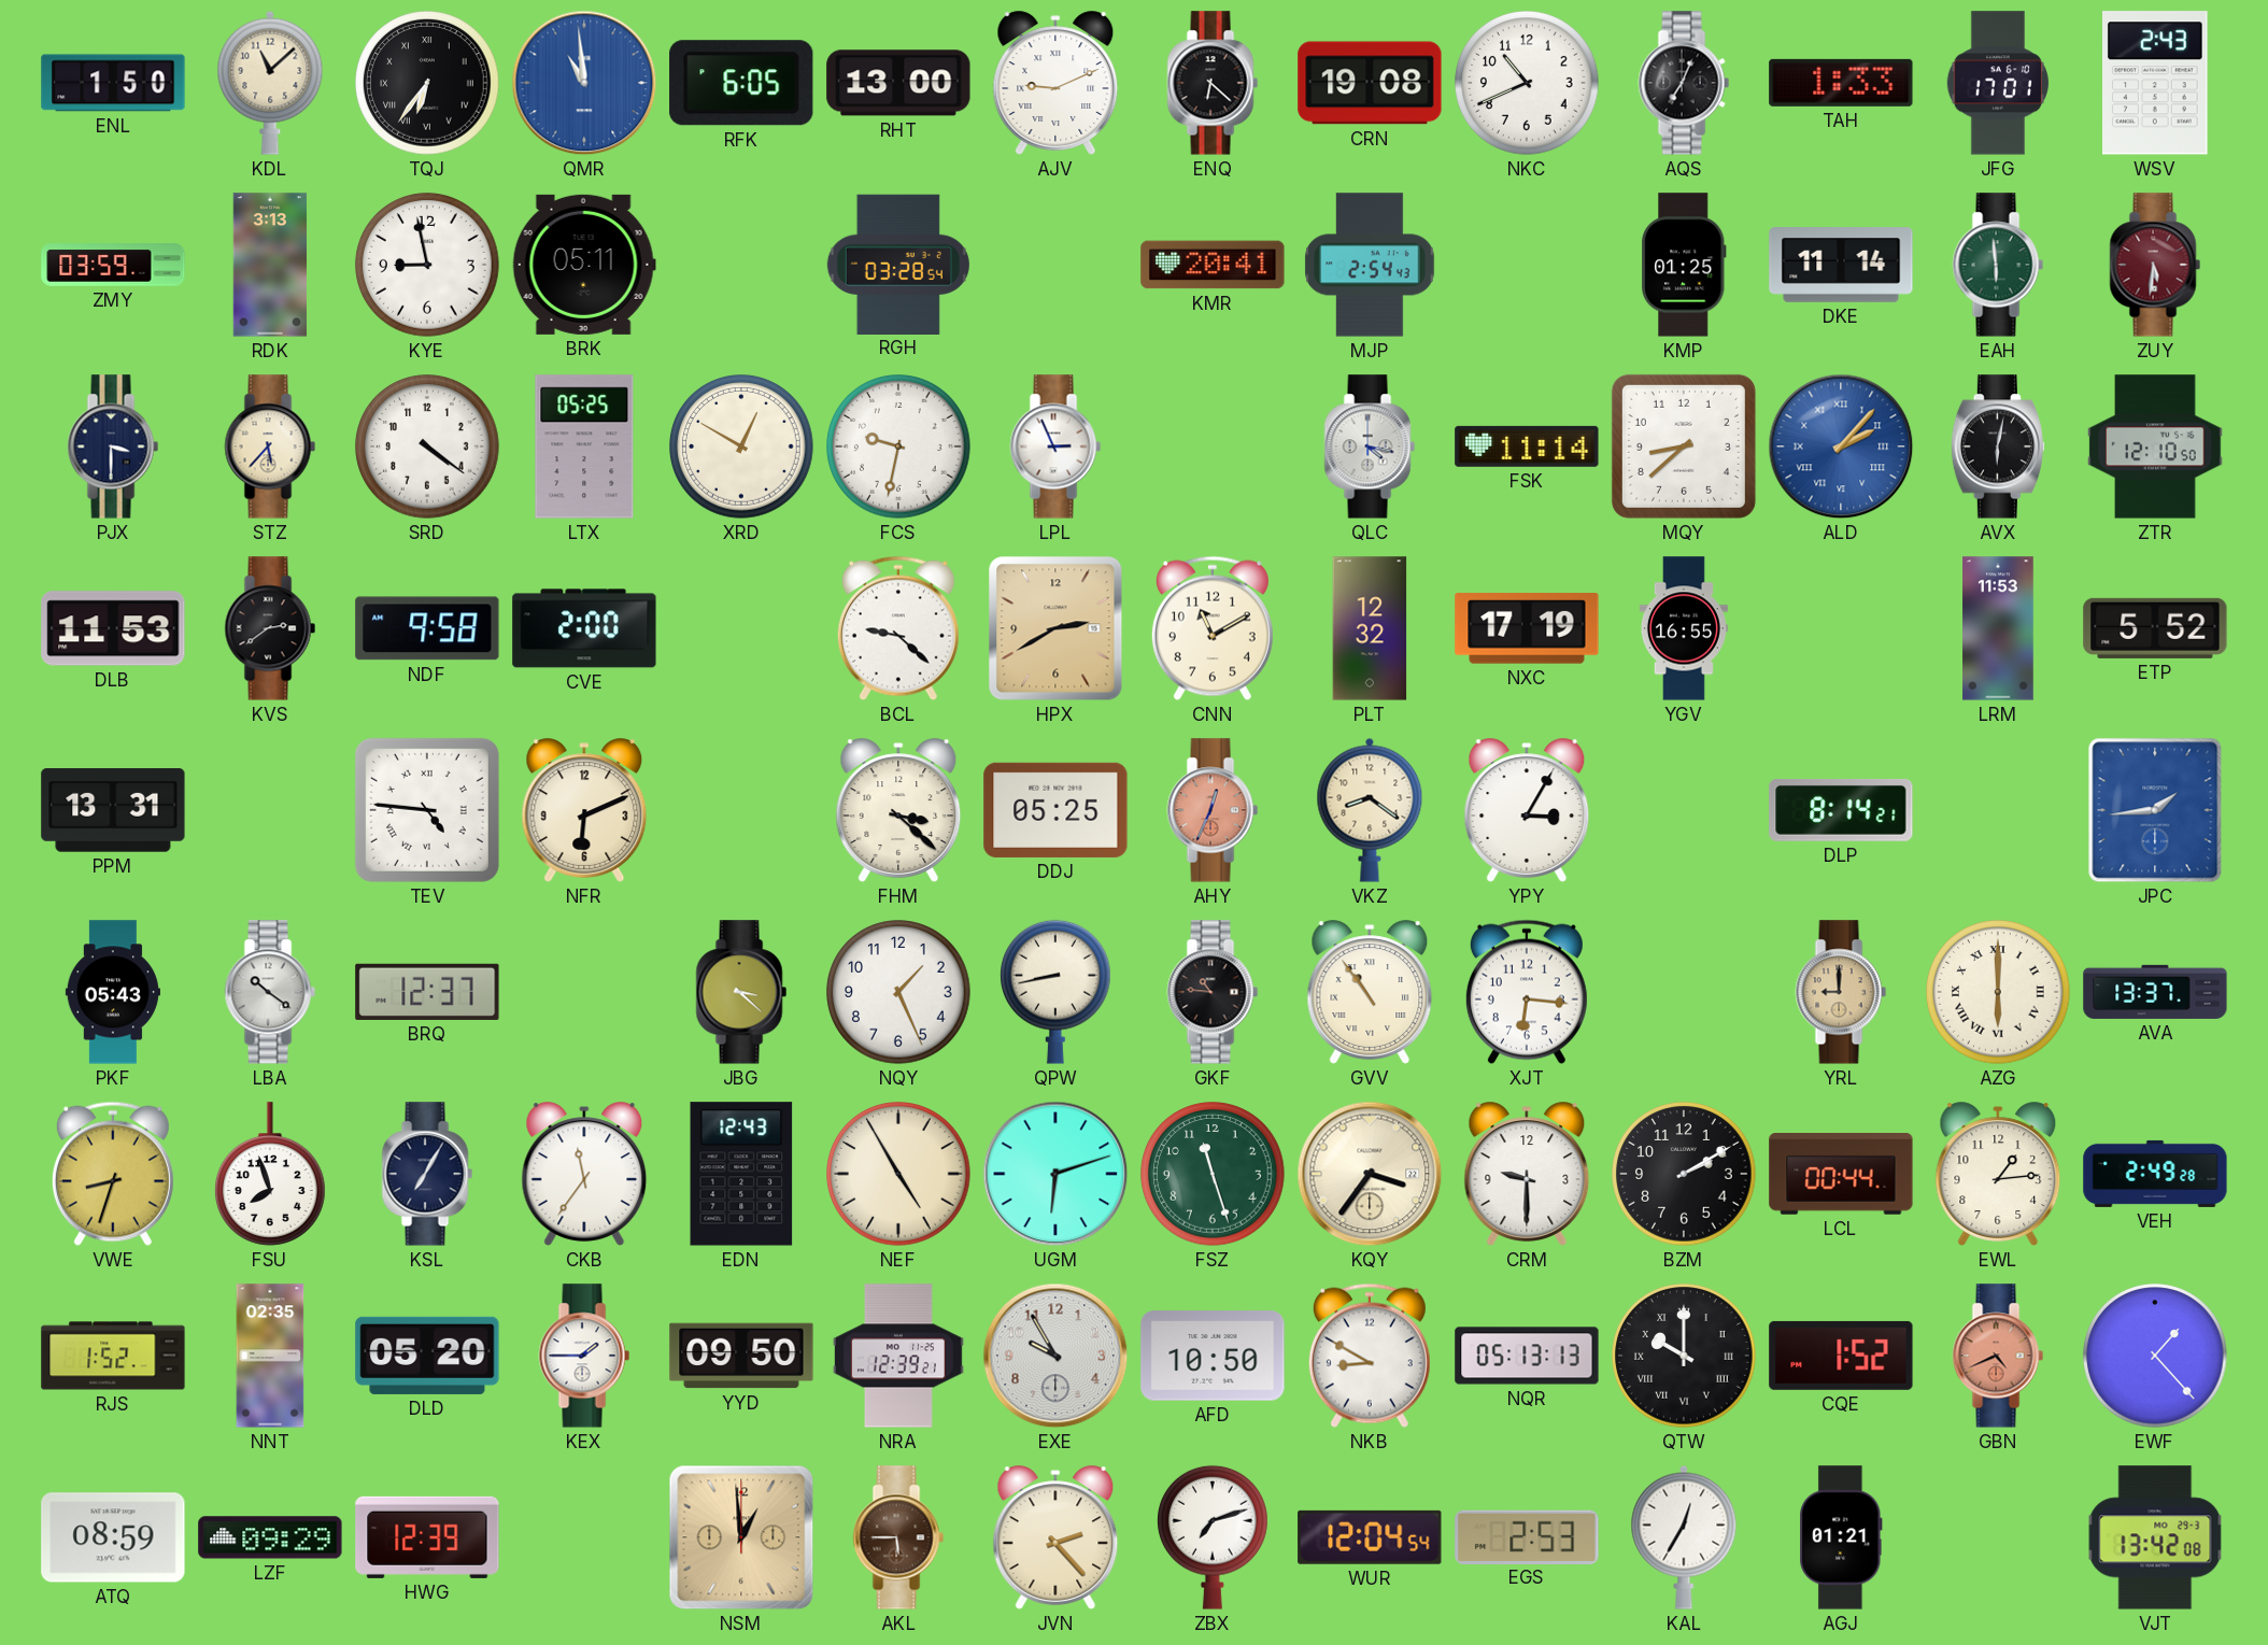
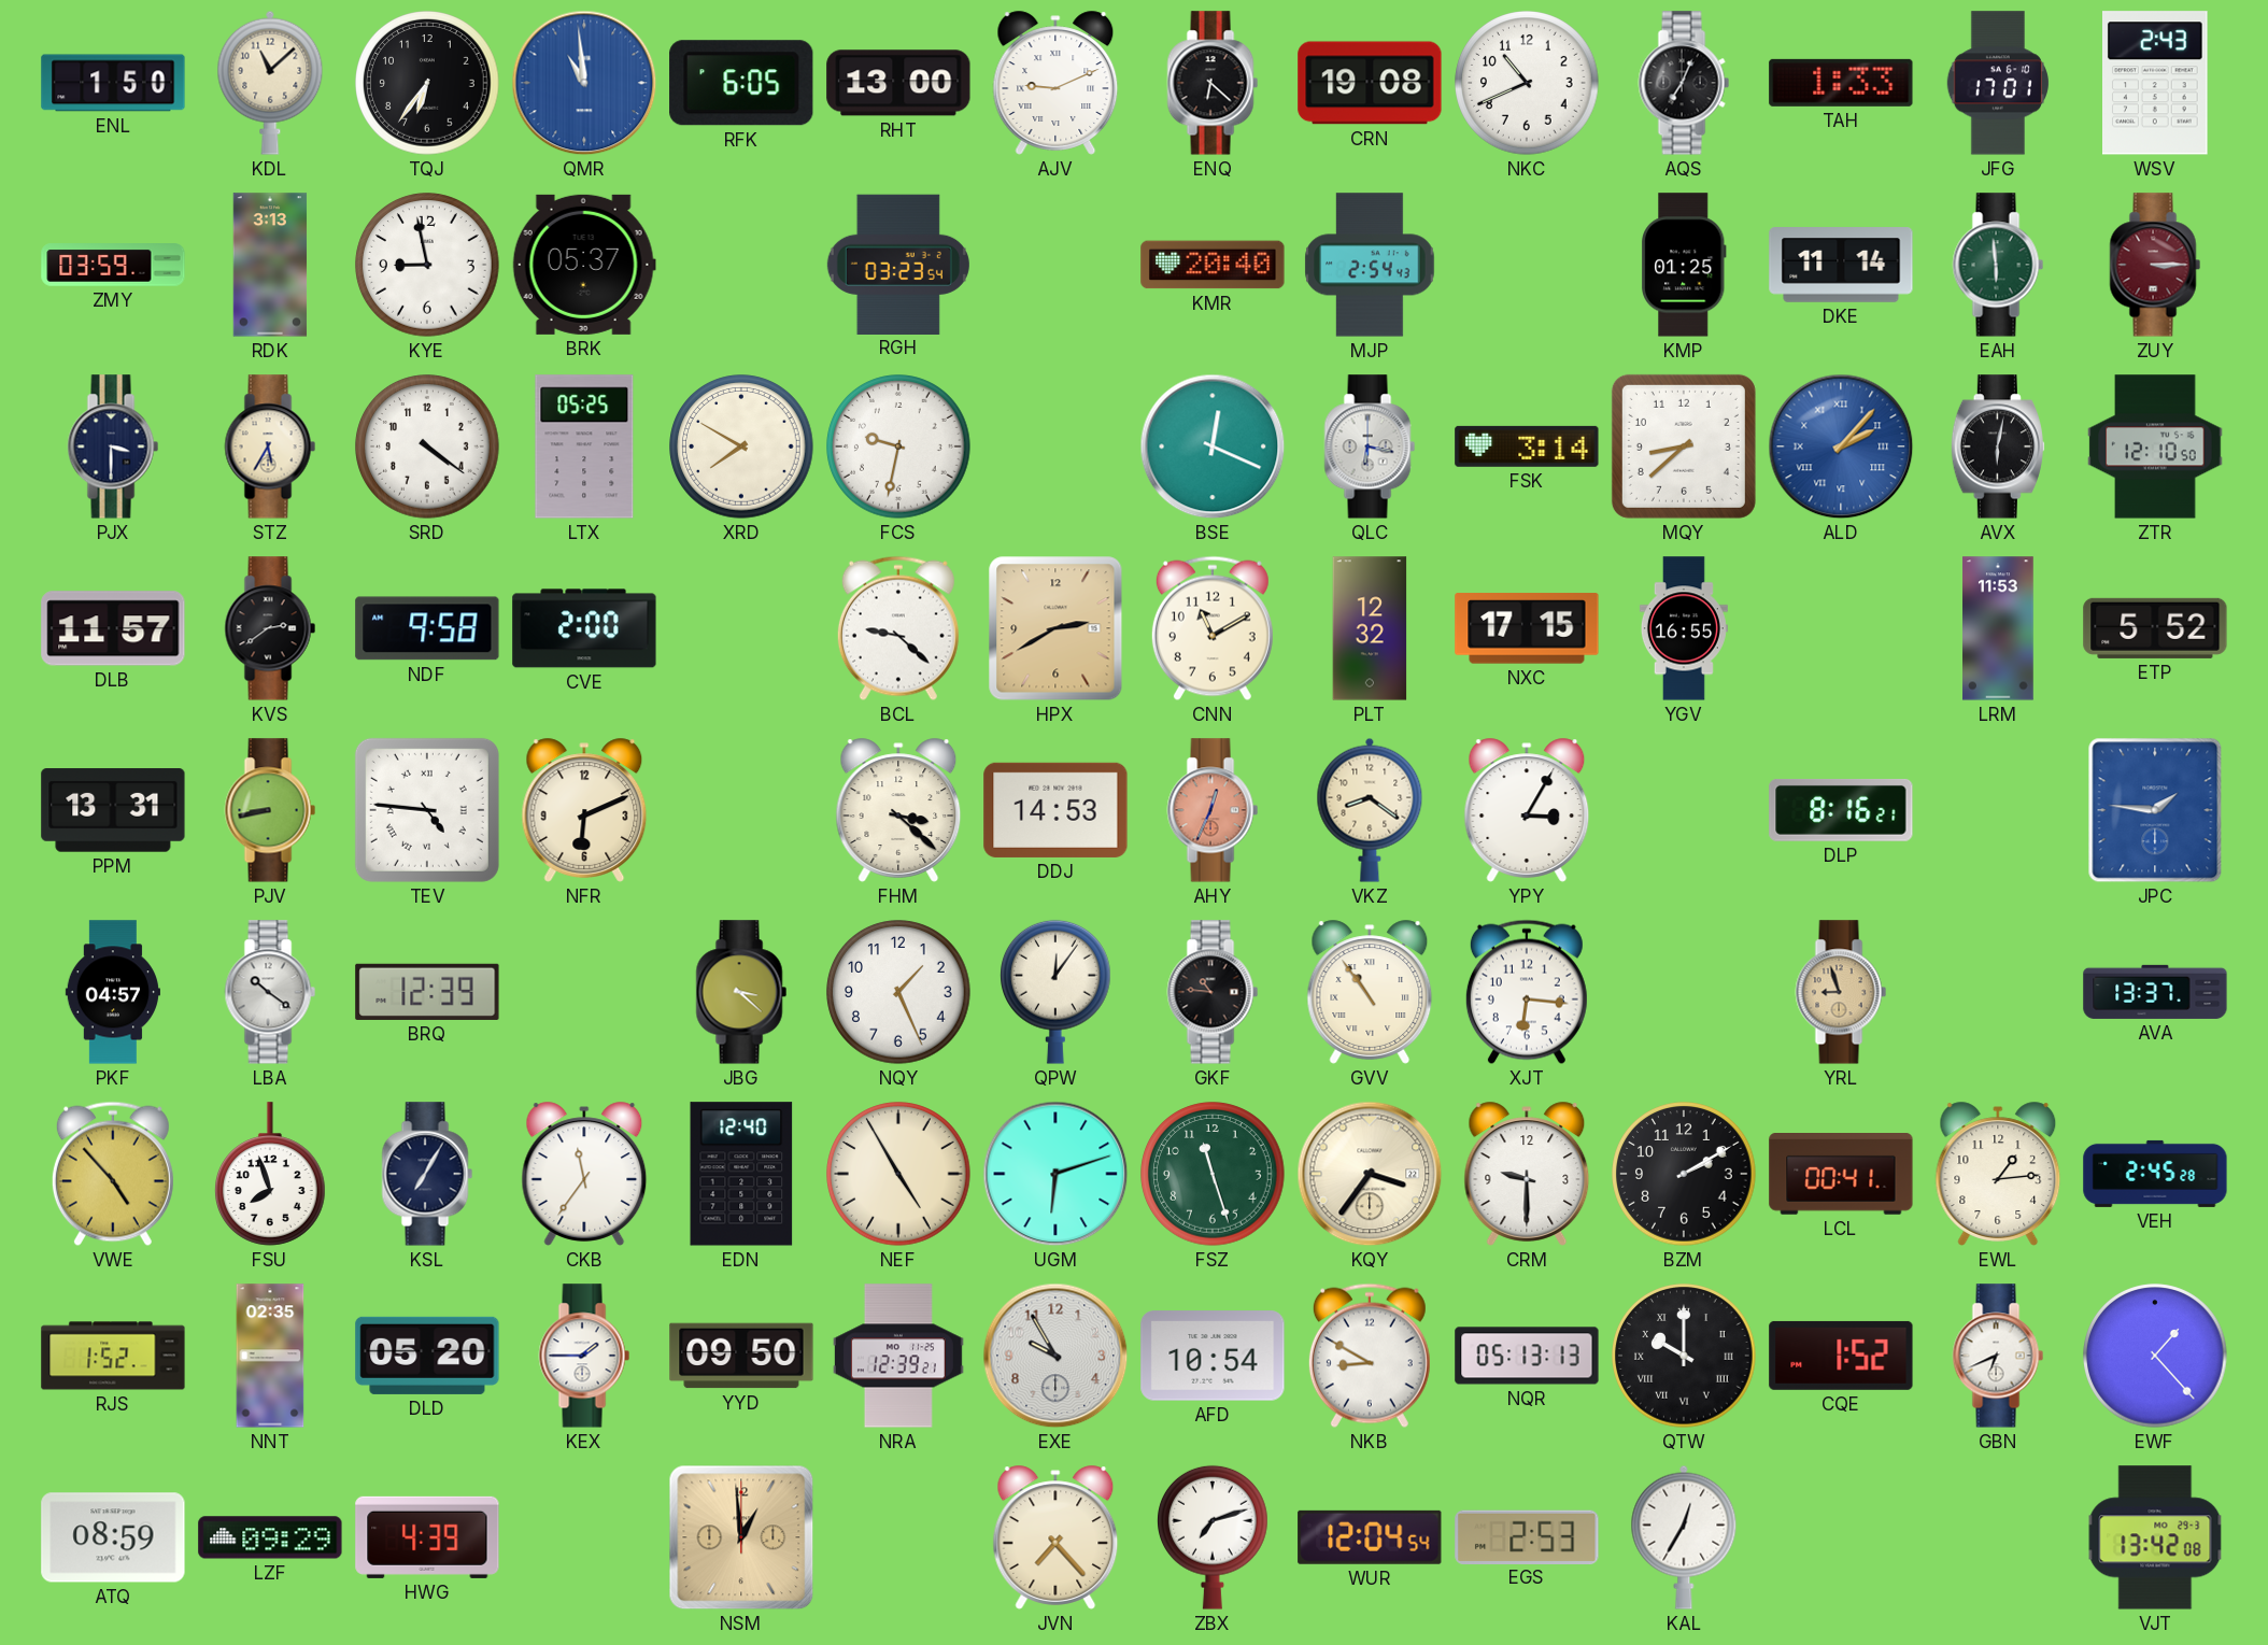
TQJ numerals: Roman -> Arabic (427, 83)
BRK: 05:11 -> 05:37 (584, 265)
RGH: 03:28 -> 03:23 (898, 264)
KMR: 20:41 -> 20:40 (1213, 265)
ZUY: 5:31 -> 3:15 (2155, 265)
STZ: 5:37 -> 5:35 (270, 446)
XRD: 12:50 -> 7:50 (741, 446)
LPL: 2:56 -> none (1055, 446)
BSE: none -> 12:19 (1213, 446)
QLC: 4:17 -> 6:17 (1370, 446)
FSK: 11:14 -> 3:14 (1527, 446)
DLB: 11:53 -> 11:57 (113, 628)
NXC: 17:19 -> 17:15 (1527, 628)
PJV: none -> 8:43 (270, 810)
DDJ: 05:25 -> 14:53 (1055, 810)
DLP: 8:14 -> 8:16 (1841, 810)
JPC: 1:44 -> 1:46 (2155, 810)
PKF: 05:43 -> 04:57 (112, 992)
BRQ: 12:37 -> 12:39 (427, 992)
QPW: 8:43 -> 12:06 (1057, 992)
YRL: 9:00 -> 8:57 (1841, 992)
AZG: 6:00 -> none (1998, 992)
VWE: 8:33 -> 4:53 (113, 1174)
EDN: 12:43 -> 12:40 (741, 1174)
LCL: 00:44 -> 00:41 (1841, 1174)
VEH: 2:49 -> 2:45 (2155, 1174)
AFD: 10:50 -> 10:54 (1213, 1356)
GBN: 4:41 -> 6:41 (1998, 1356)
GBN dial: salmon -> white (1998, 1356)
HWG: 12:39 -> 4:39 (427, 1537)
AKL: 5:45 -> none (898, 1537)
JVN: 2:23 -> 7:23 (1055, 1537)
AGJ: 01:21 -> none (1841, 1537)
